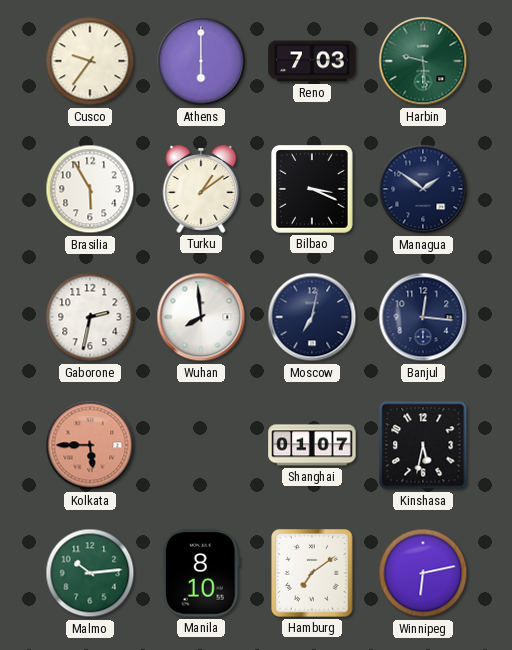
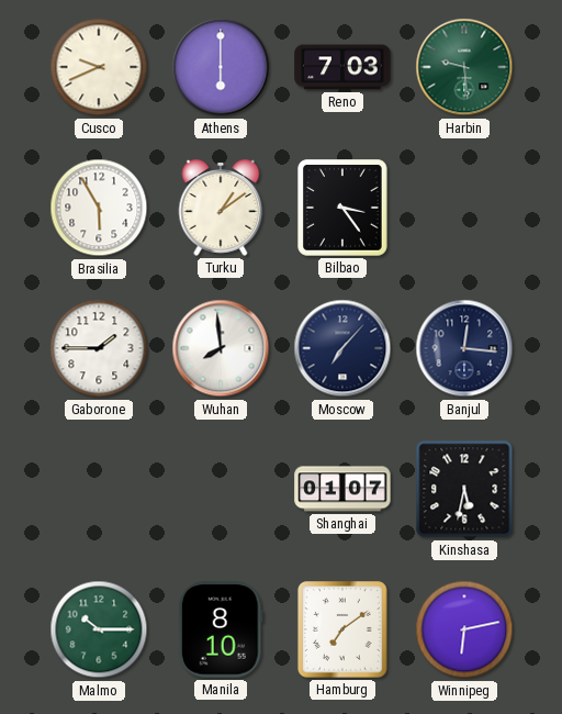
Cusco: 9:36 -> 9:41 (99, 67)
Bilbao: 3:19 -> 3:24 (344, 208)
Managua: 1:51 -> none (423, 189)
Gaborone: 2:32 -> 1:45 (99, 348)
Moscow: 7:02 -> 7:07 (342, 348)
Kolkata: 5:45 -> none (90, 445)
Malmo: 10:14 -> 10:15 (99, 629)
